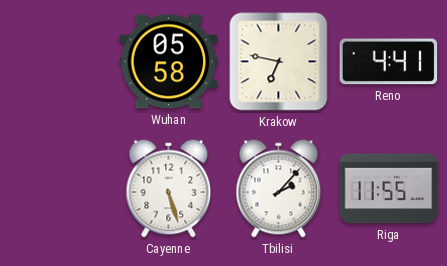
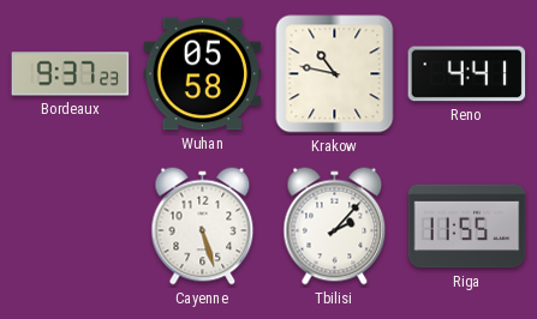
Bordeaux: none -> 9:37 (71, 74)
Krakow: 6:47 -> 10:47 (335, 74)
